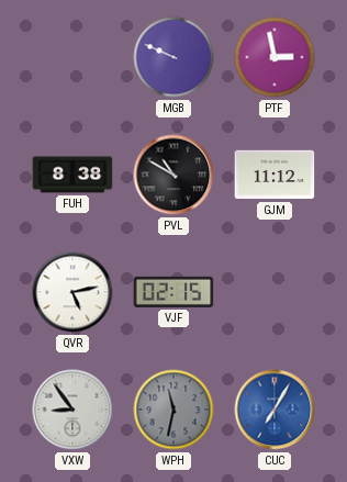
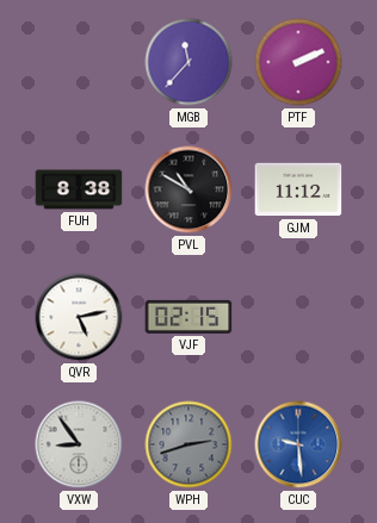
MGB: 9:49 -> 11:37 (188, 62)
PTF: 2:58 -> 2:11 (298, 62)
WPH: 11:32 -> 2:42 (188, 444)
CUC: 7:05 -> 9:29 (298, 444)
